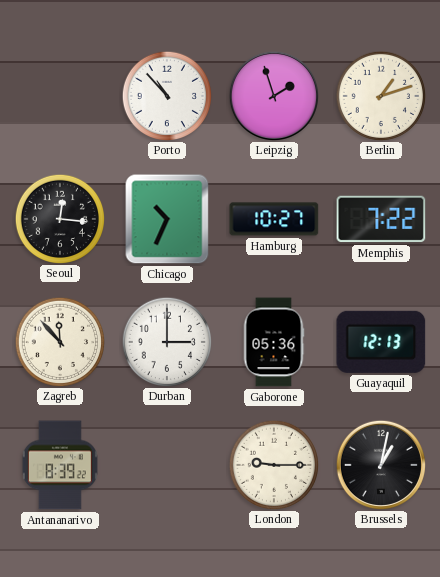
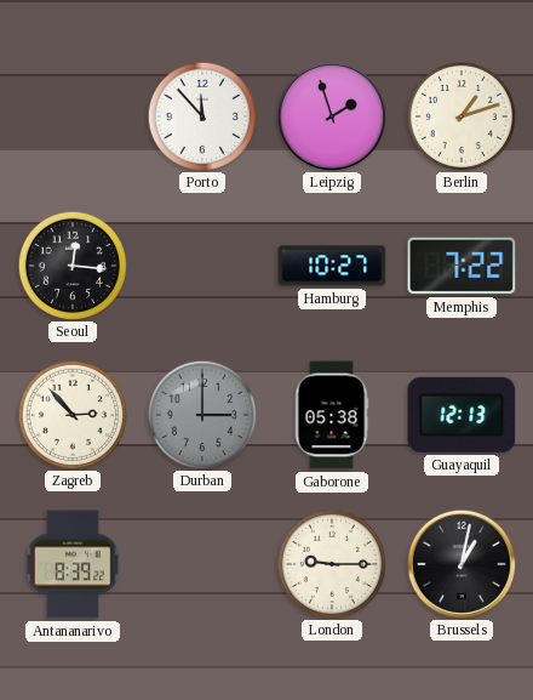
Porto: 10:53 -> 11:53 (201, 115)
Chicago: 10:34 -> none (167, 219)
Zagreb: 11:53 -> 2:53 (71, 414)
Durban dial: white -> grey (201, 414)
Gaborone: 05:36 -> 05:38 (332, 415)
